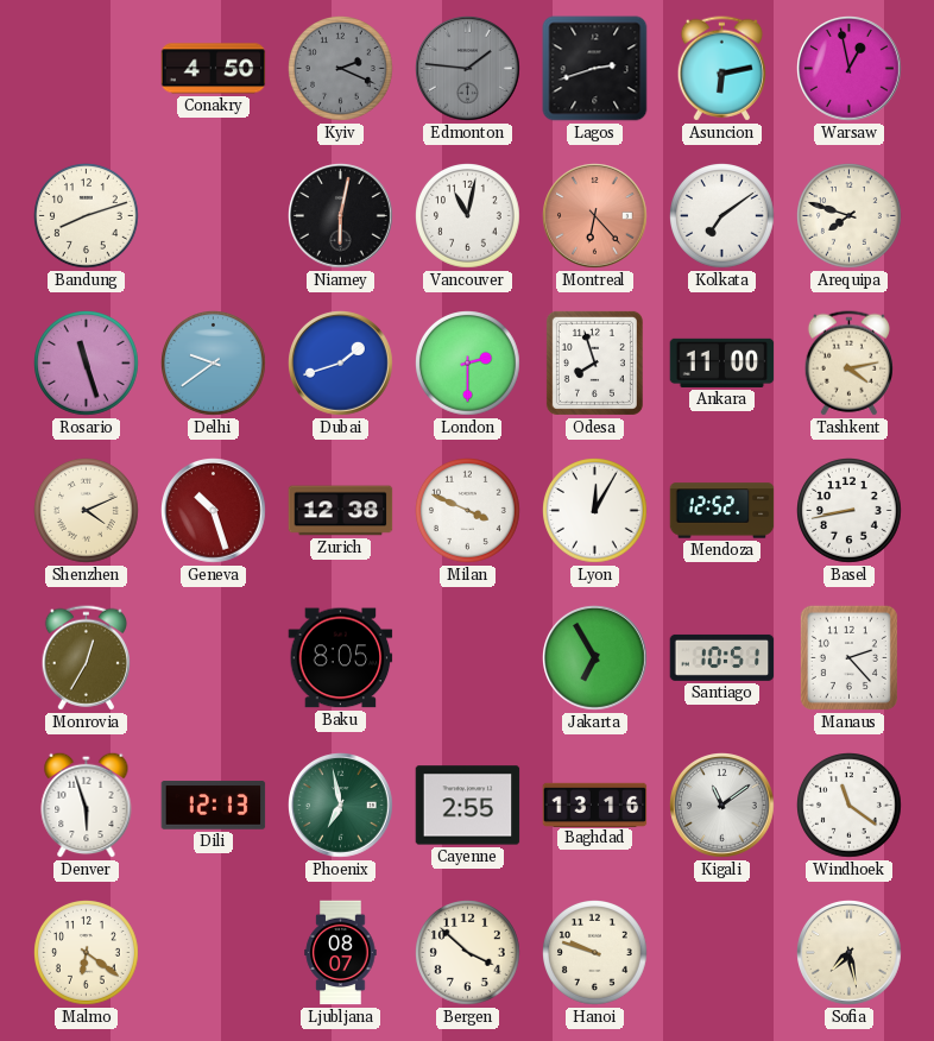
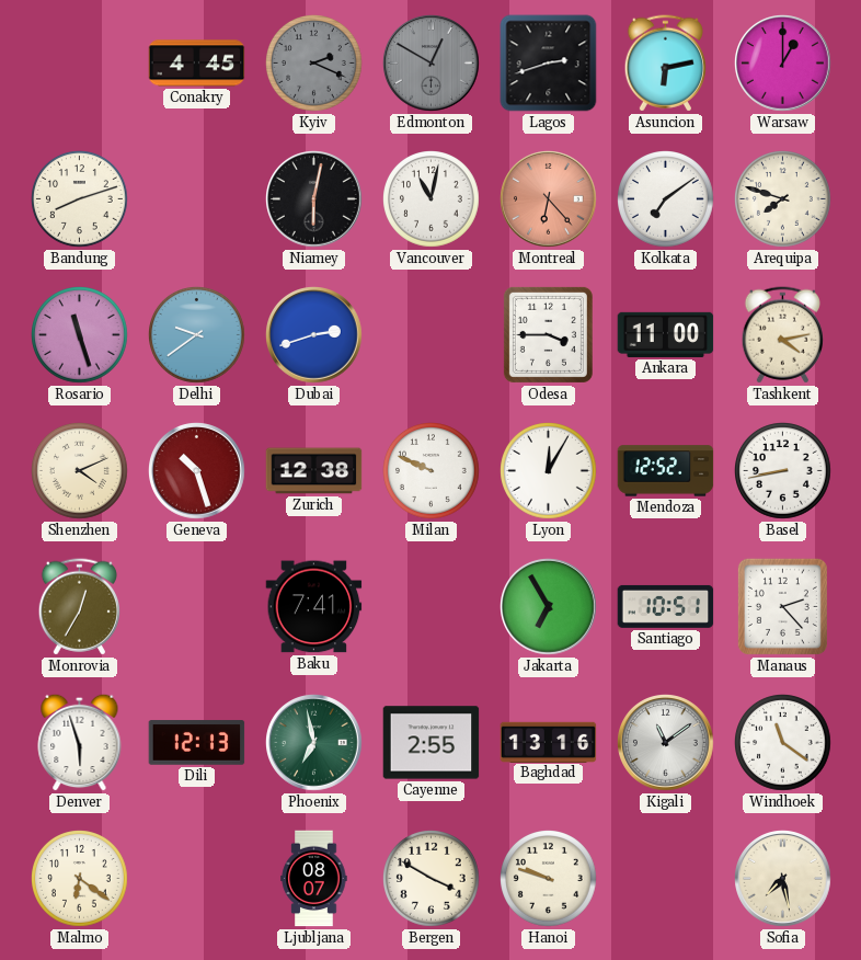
Conakry: 4:50 -> 4:45 (197, 64)
Edmonton: 1:46 -> 12:50 (432, 64)
Warsaw: 12:58 -> 1:00 (783, 64)
Dubai: 1:42 -> 2:42 (314, 335)
London: 2:30 -> none (468, 364)
Odesa: 7:57 -> 3:45 (548, 334)
Milan: 3:49 -> 9:49 (432, 471)
Baku: 8:05 -> 7:41 (314, 607)
Bergen: 3:52 -> 3:50 (432, 879)
